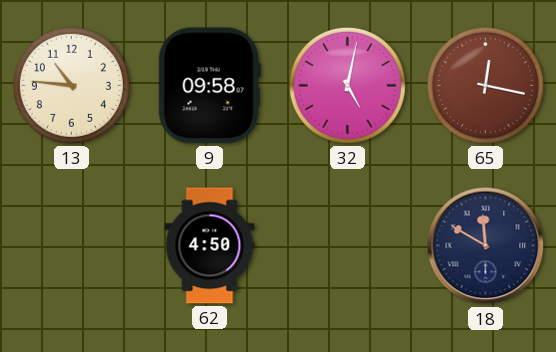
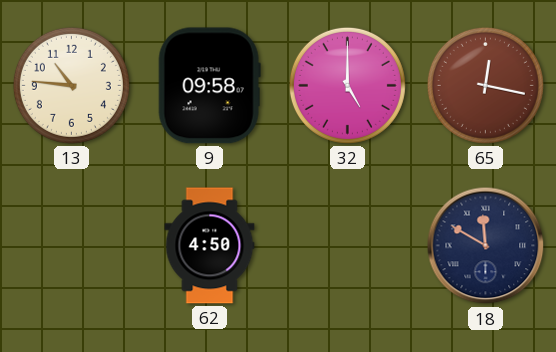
32: 5:02 -> 5:00 (347, 85)
